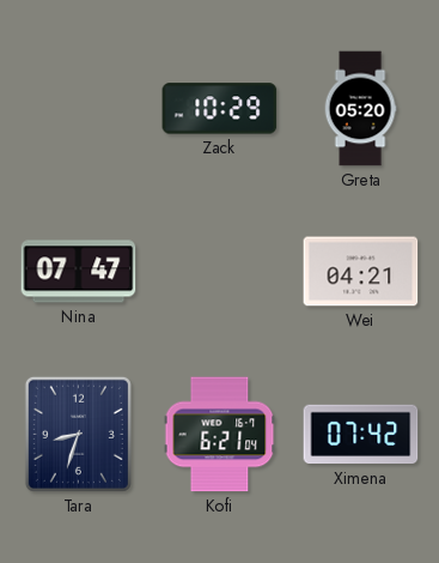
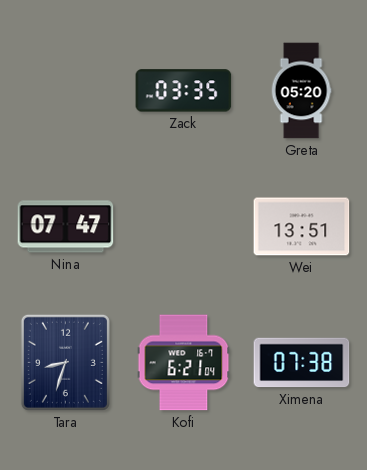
Zack: 10:29 -> 03:35 (184, 91)
Wei: 04:21 -> 13:51 (302, 227)
Ximena: 07:42 -> 07:38 (302, 363)
